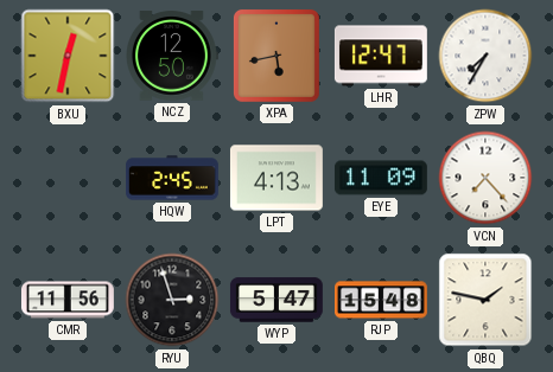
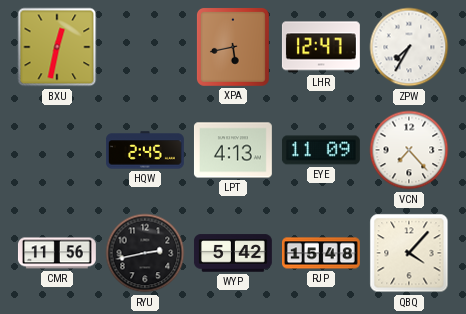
NCZ: 12:50 -> none (172, 56)
RYU: 2:57 -> 2:43 (145, 253)
WYP: 5:47 -> 5:42 (233, 253)
QBQ: 1:47 -> 4:07 (409, 253)
